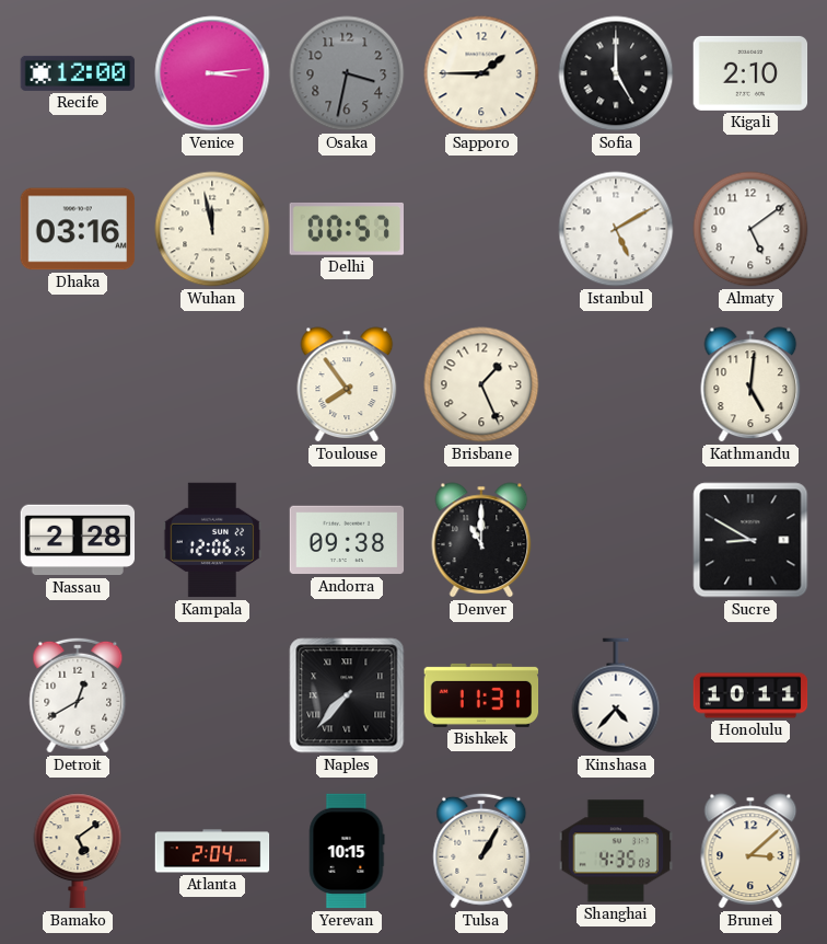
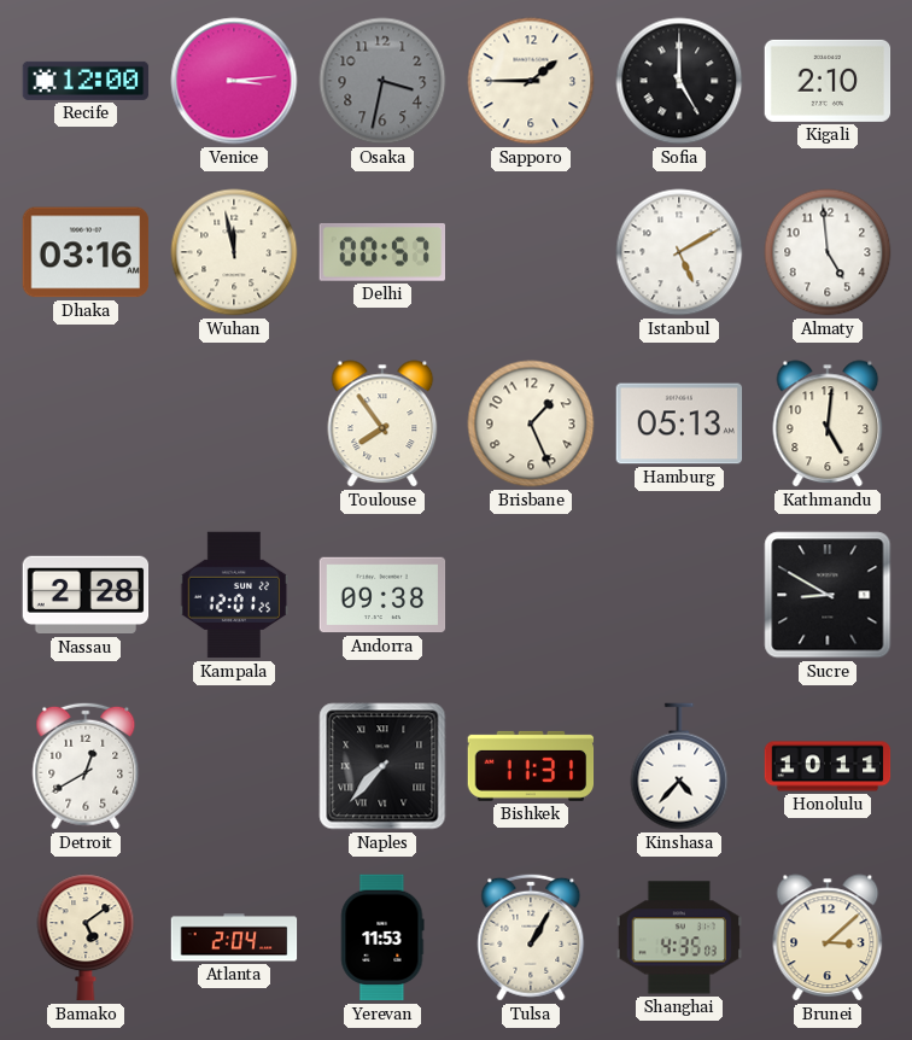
Almaty: 5:09 -> 4:59 (828, 252)
Hamburg: none -> 05:13 (679, 423)
Kampala: 12:06 -> 12:01 (234, 595)
Denver: 11:00 -> none (481, 540)
Yerevan: 10:15 -> 11:53 (382, 937)
